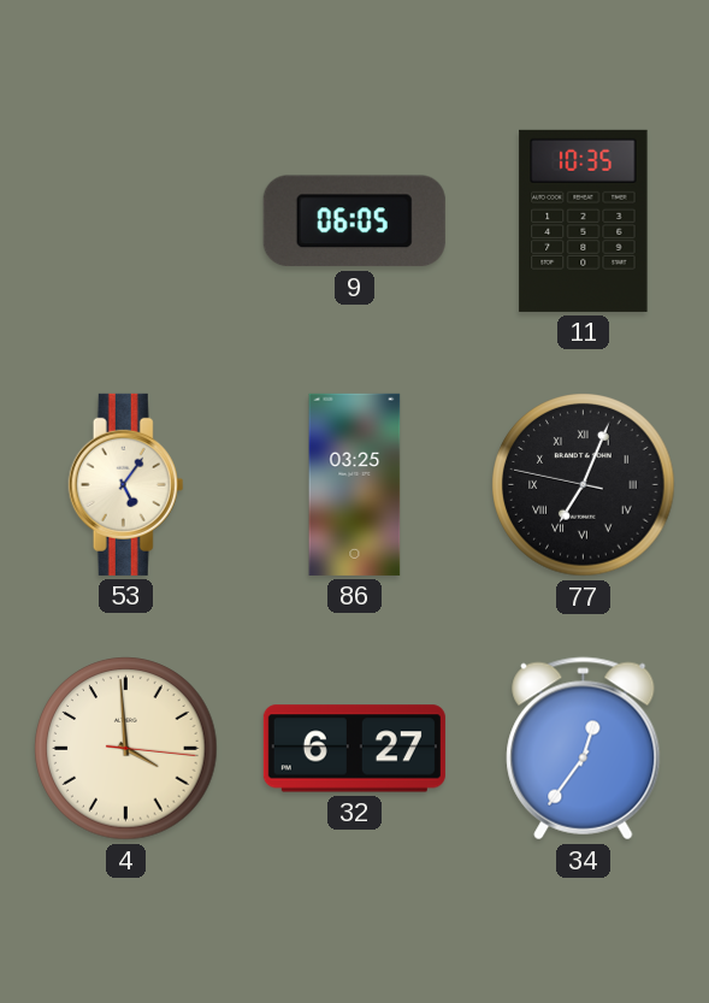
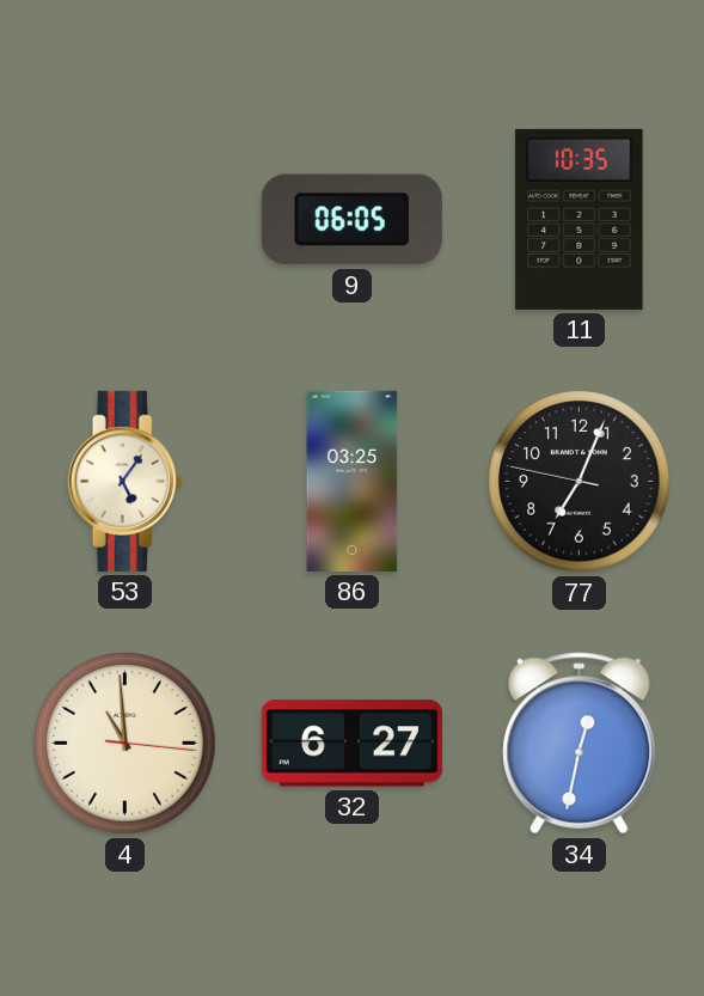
77 numerals: Roman -> Arabic (580, 482)
4: 3:59 -> 10:59 (126, 744)
34: 12:36 -> 12:32 (580, 744)
